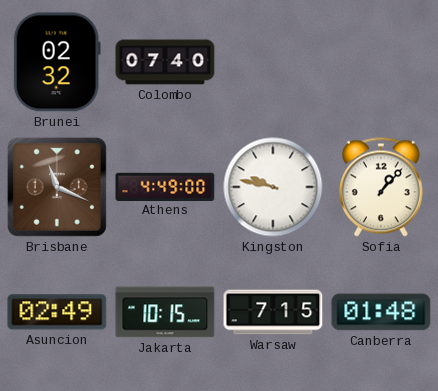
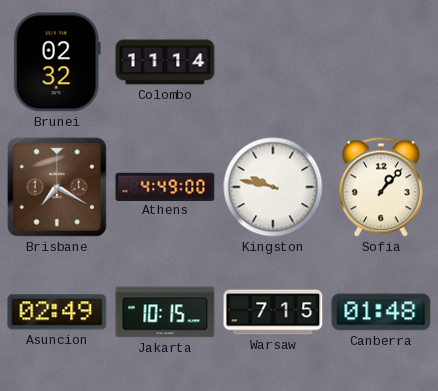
Colombo: 07:40 -> 11:14 (165, 62)
Brisbane: 11:19 -> 7:20 (57, 187)
